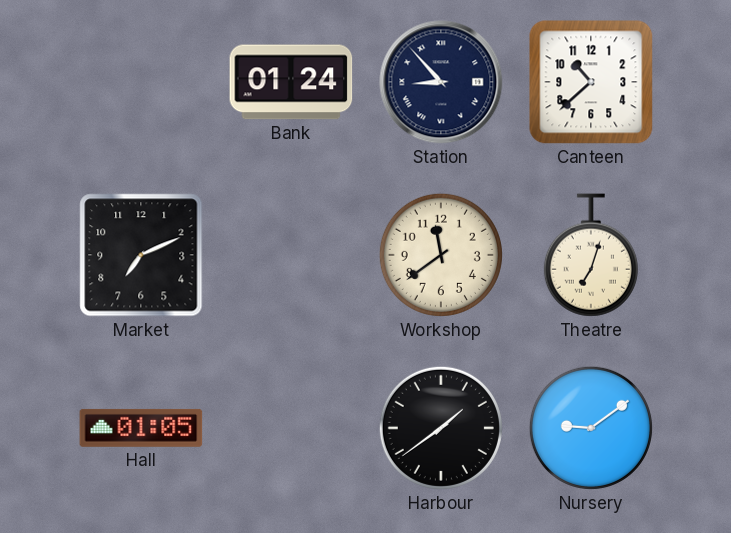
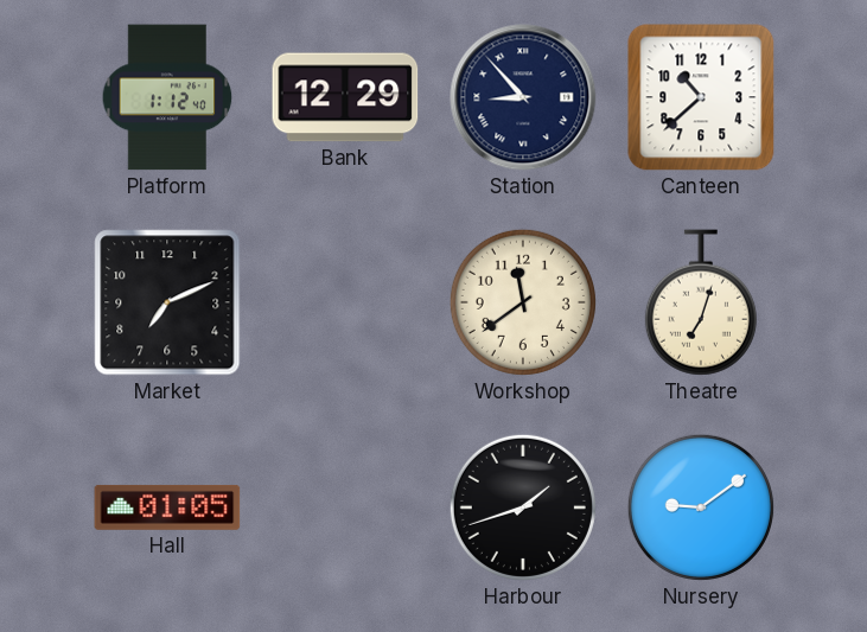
Platform: none -> 1:12 (167, 97)
Bank: 01:24 -> 12:29 (345, 97)
Harbour: 1:39 -> 1:42 (523, 507)
